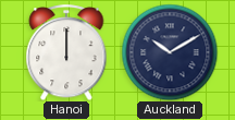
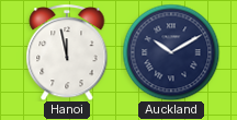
Hanoi: 12:00 -> 11:58 (67, 52)
